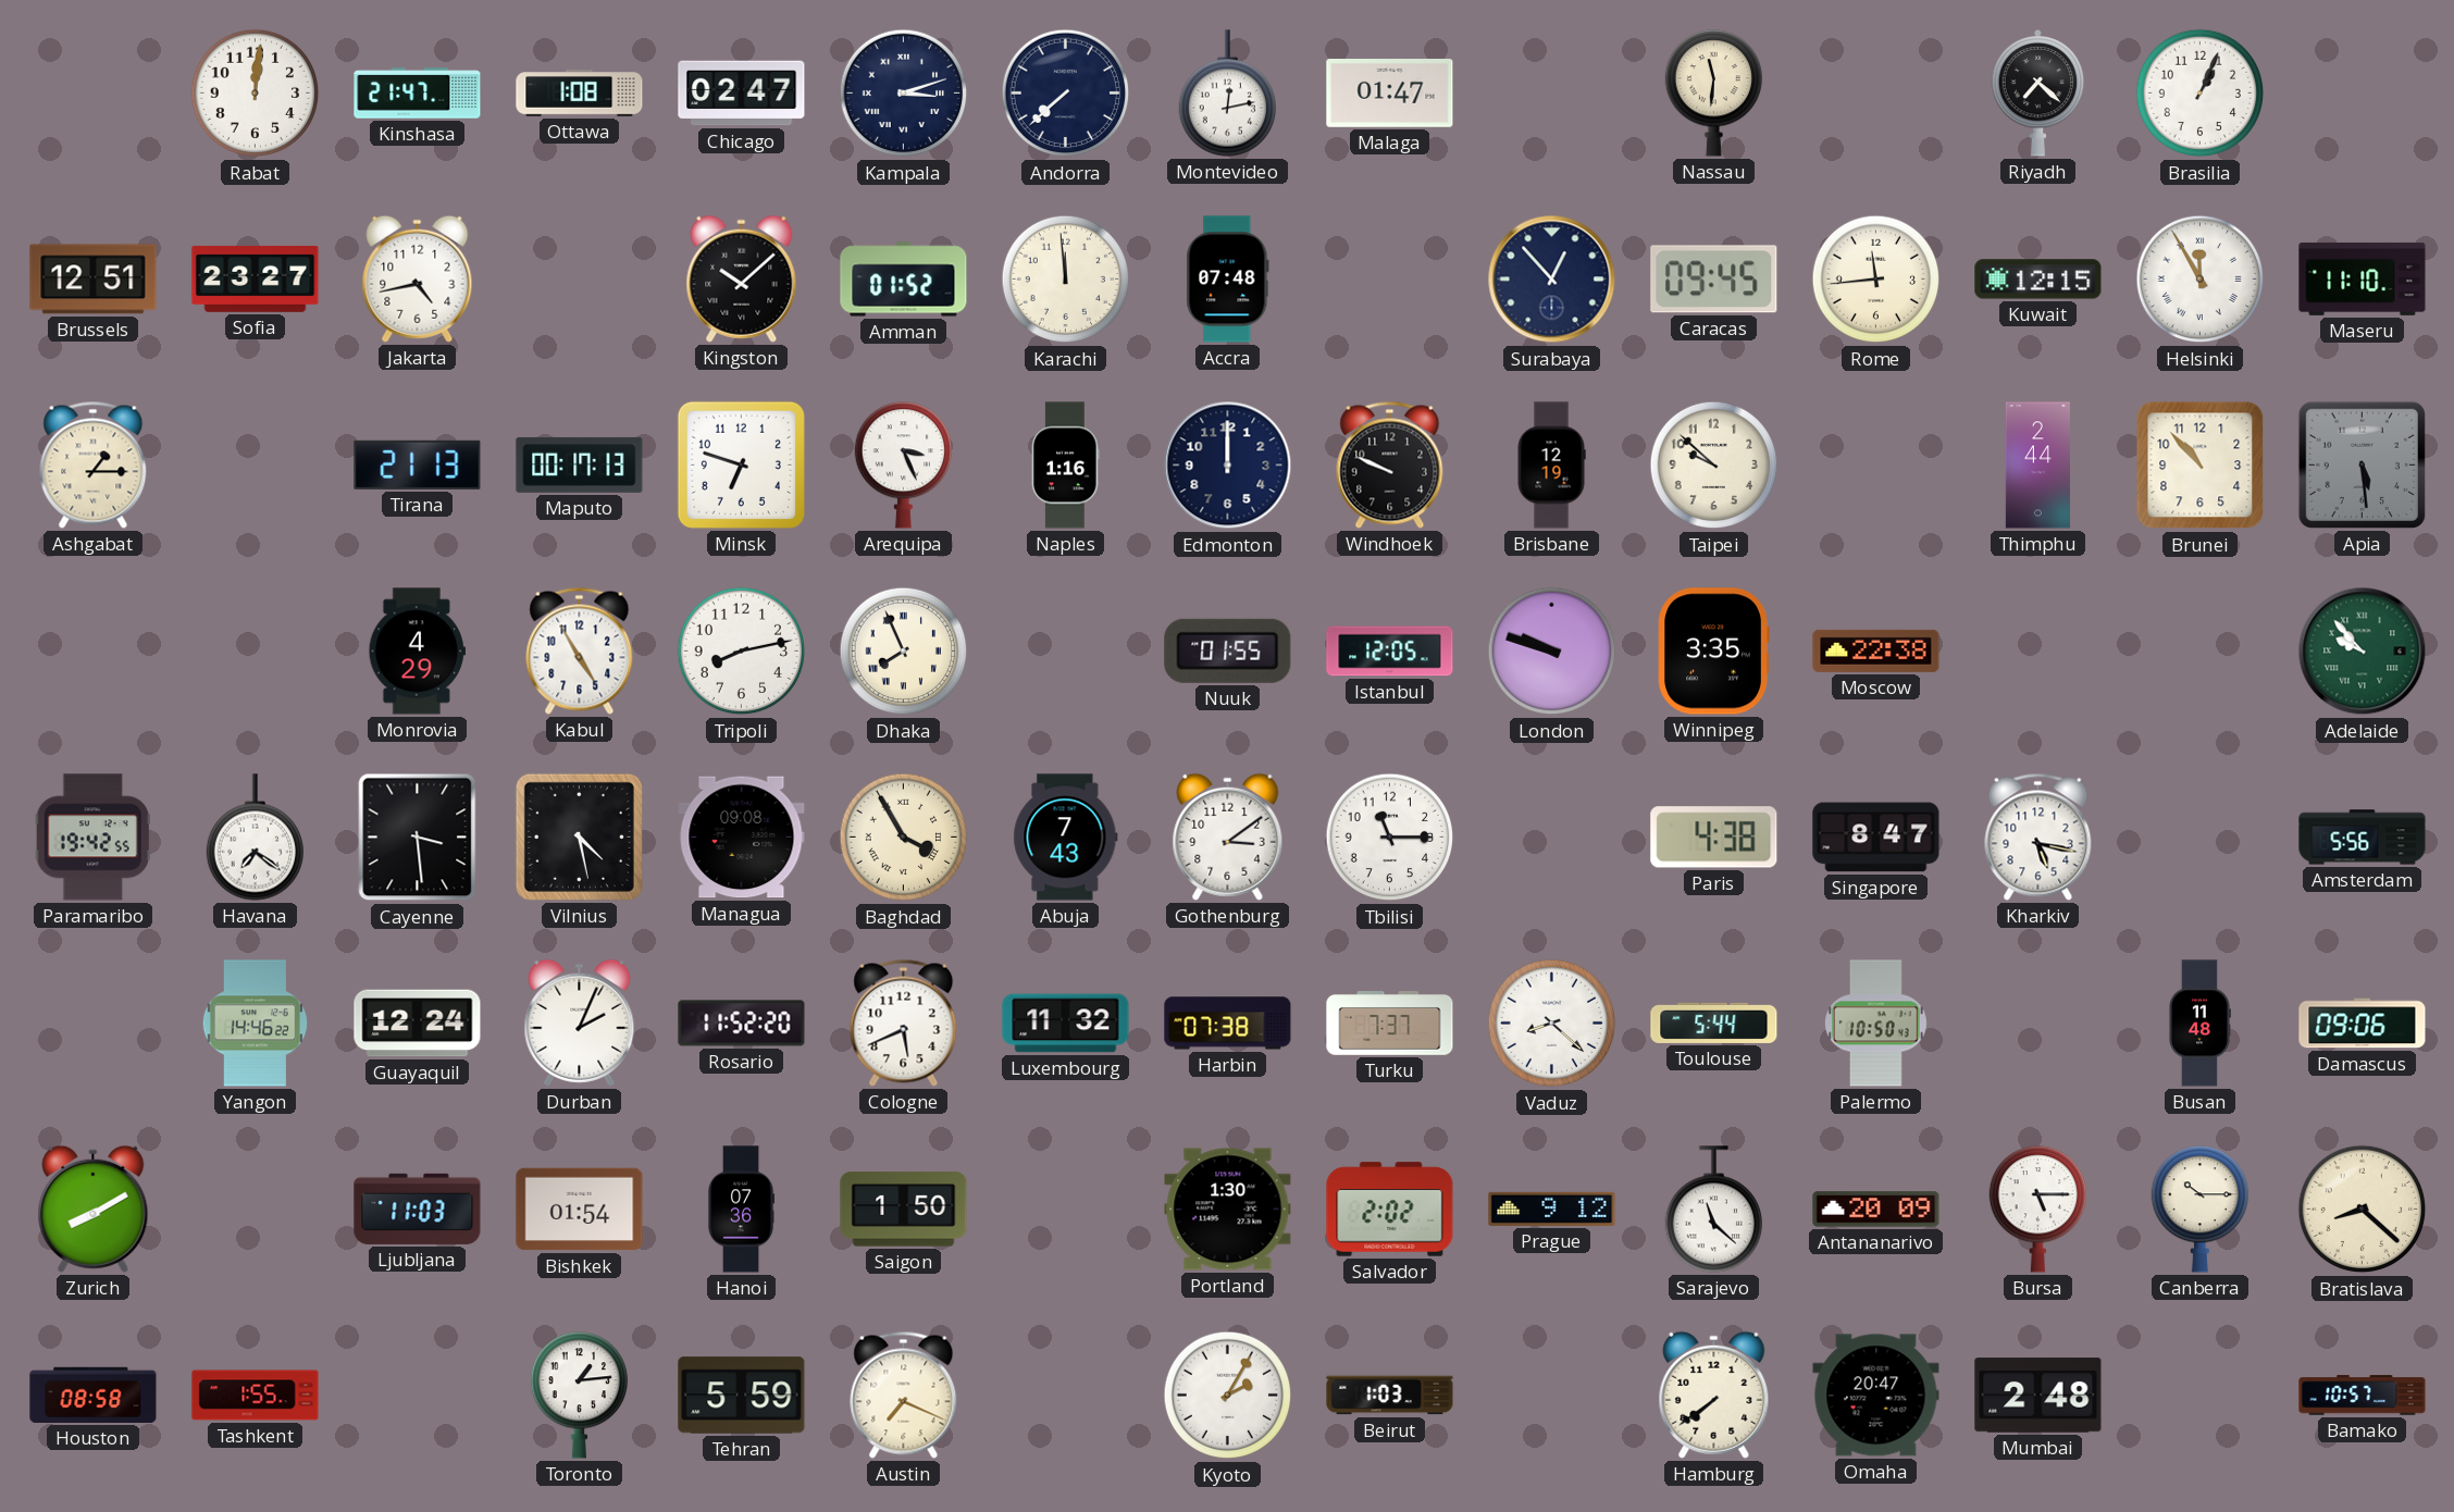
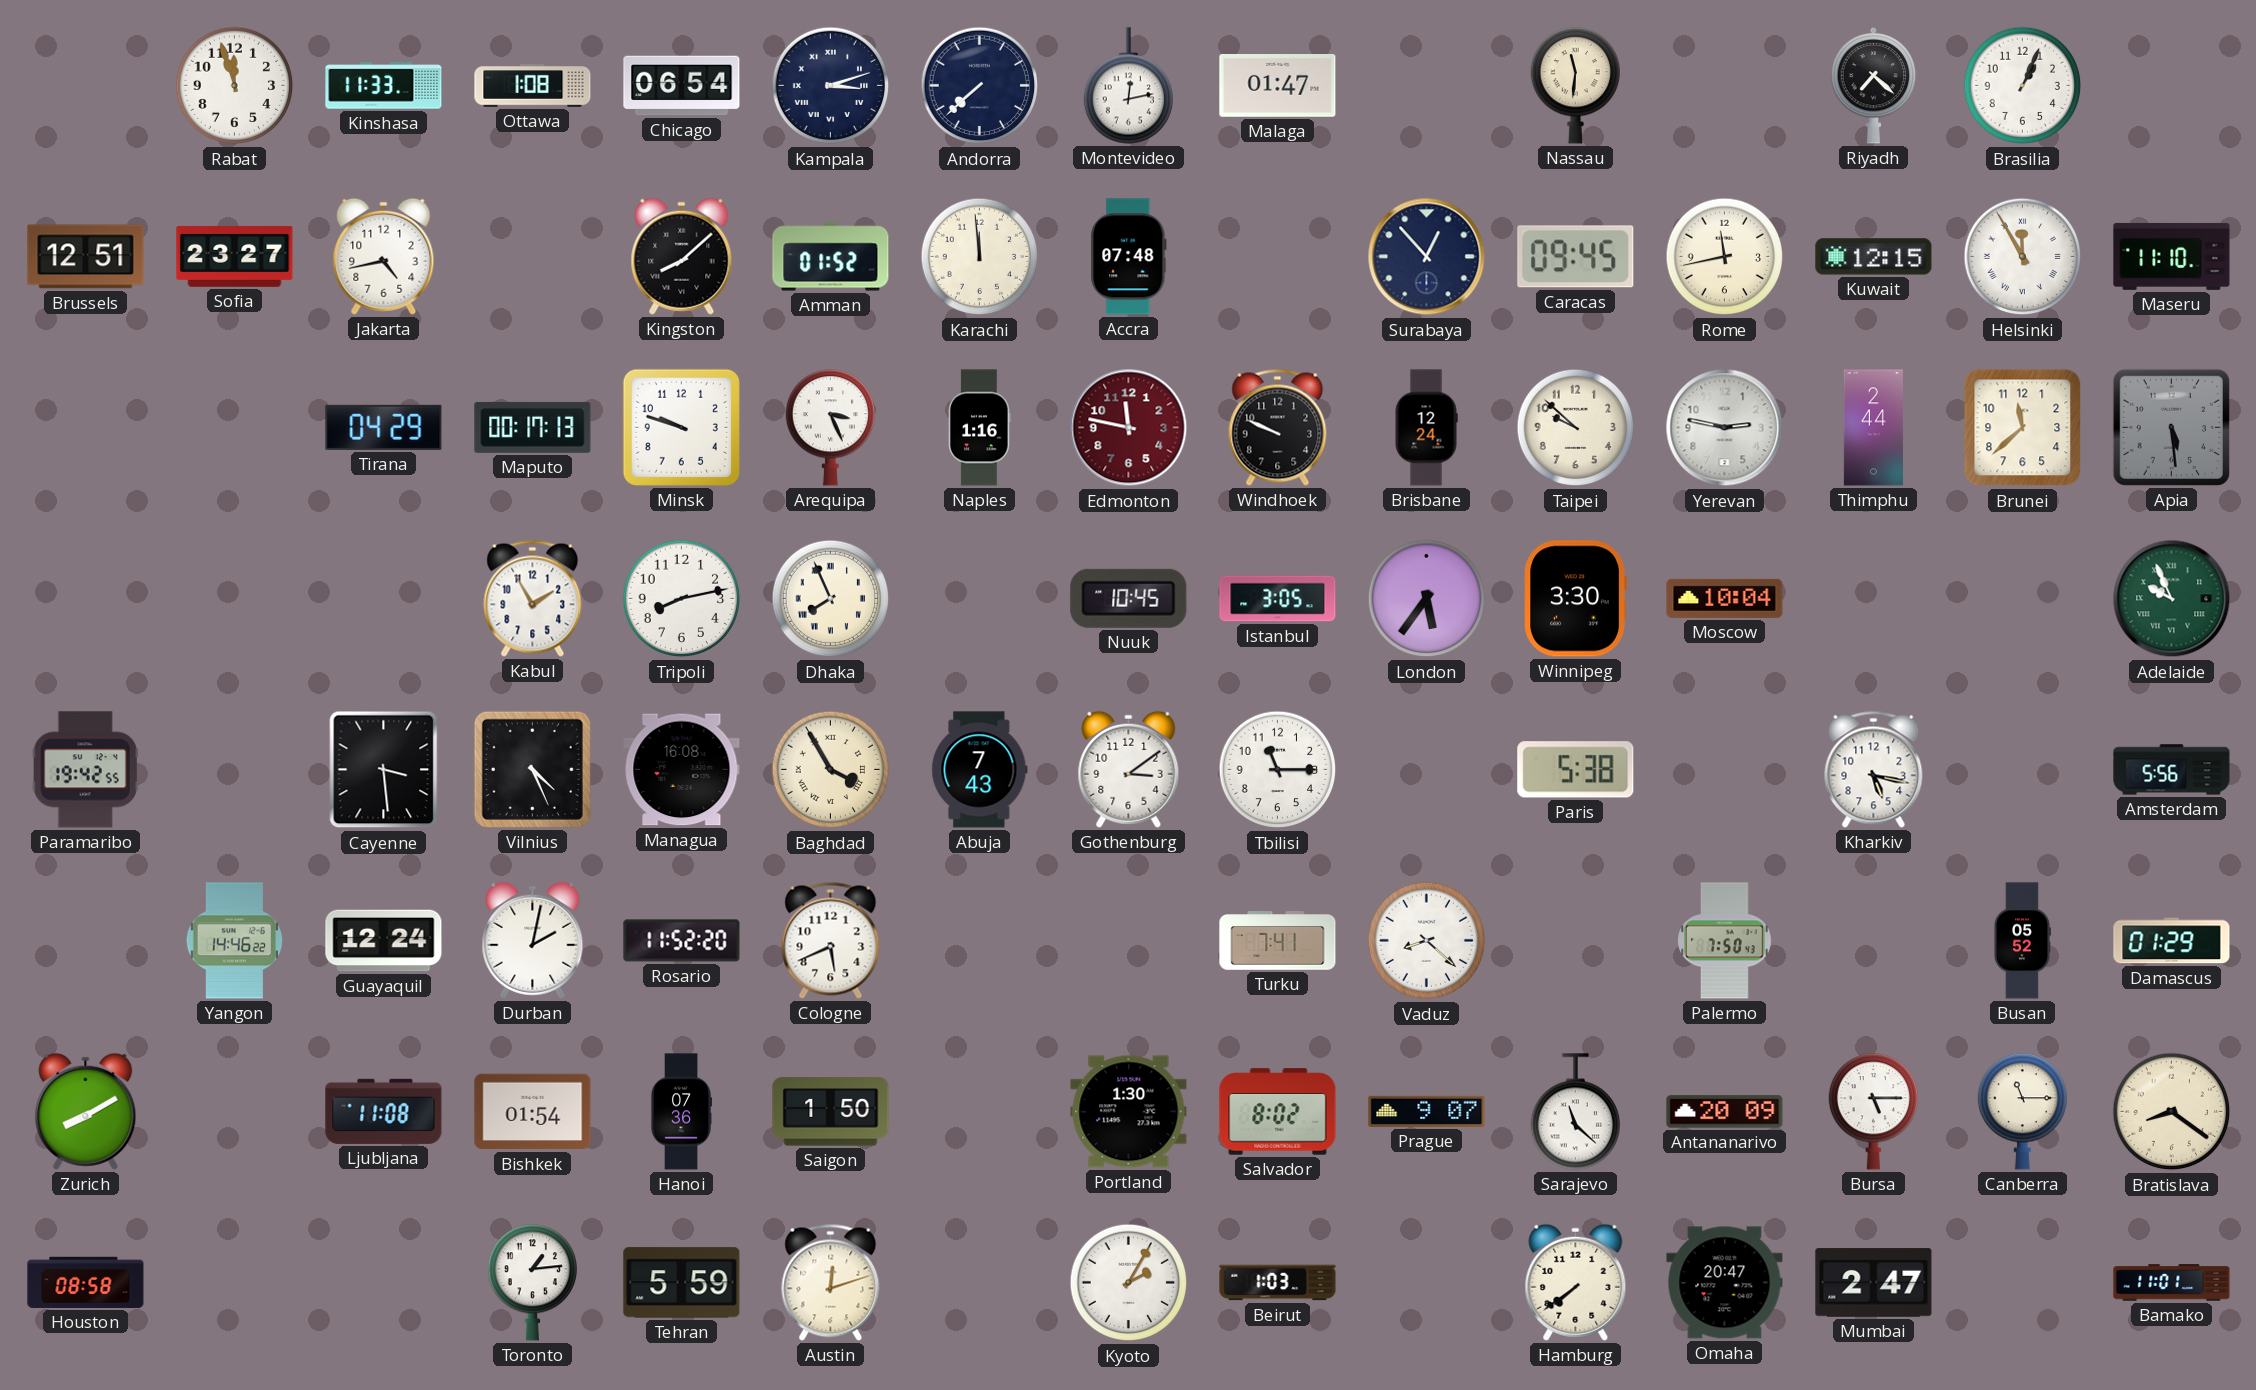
Rabat: 12:01 -> 11:57 (235, 86)
Kinshasa: 21:47 -> 11:33 (384, 86)
Chicago: 02:47 -> 06:54 (682, 86)
Kingston: 10:08 -> 8:08 (682, 256)
Rome: 11:44 -> 11:43 (1725, 257)
Ashgabat: 1:15 -> none (94, 464)
Tirana: 21:13 -> 04:29 (384, 427)
Minsk: 6:48 -> 9:48 (681, 427)
Edmonton: 12:00 -> 11:47 (1129, 428)
Edmonton dial: navy -> burgundy (1129, 428)
Brisbane: 12:19 -> 12:24 (1426, 428)
Yerevan: none -> 2:47 (1725, 428)
Brunei: 10:53 -> 11:38 (2023, 428)
Monrovia: 4:29 -> none (417, 652)
Kabul: 4:55 -> 1:55 (533, 598)
Nuuk: 01:55 -> 10:45 (1129, 598)
Istanbul: 12:05 -> 3:05 (1278, 599)
London: 9:48 -> 5:36 (1427, 599)
Winnipeg: 3:35 -> 3:30 (1575, 599)
Moscow: 22:38 -> 10:04 (1725, 598)
Adelaide: 9:53 -> 9:56 (2172, 599)
Havana: 7:21 -> none (255, 838)
Vilnius: 4:28 -> 4:26 (532, 769)
Managua: 09:08 -> 16:08 (682, 770)
Paris: 4:38 -> 5:38 (1576, 770)
Singapore: 8:47 -> none (1876, 838)
Durban: 2:04 -> 2:02 (533, 940)
Luxembourg: 11:32 -> none (1066, 1024)
Harbin: 07:38 -> none (1228, 1024)
Turku: 7:37 -> 7:41 (1278, 941)
Toulouse: 5:44 -> none (1714, 1023)
Palermo: 10:50 -> 7:50 (1725, 941)
Busan: 11:48 -> 05:52 (2022, 941)
Damascus: 09:06 -> 01:29 (2172, 941)
Ljubljana: 11:03 -> 11:08 (384, 1111)
Salvador: 2:02 -> 8:02 (1278, 1112)
Prague: 9:12 -> 9:07 (1427, 1111)
Canberra: 10:15 -> 11:15 (2022, 1112)
Bratislava: 8:22 -> 8:21 (2172, 1112)
Tashkent: 1:55 -> none (256, 1396)
Austin: 7:19 -> 12:12 (831, 1282)
Mumbai: 2:48 -> 2:47 (1874, 1283)
Bamako: 10:57 -> 11:01 (2172, 1283)
